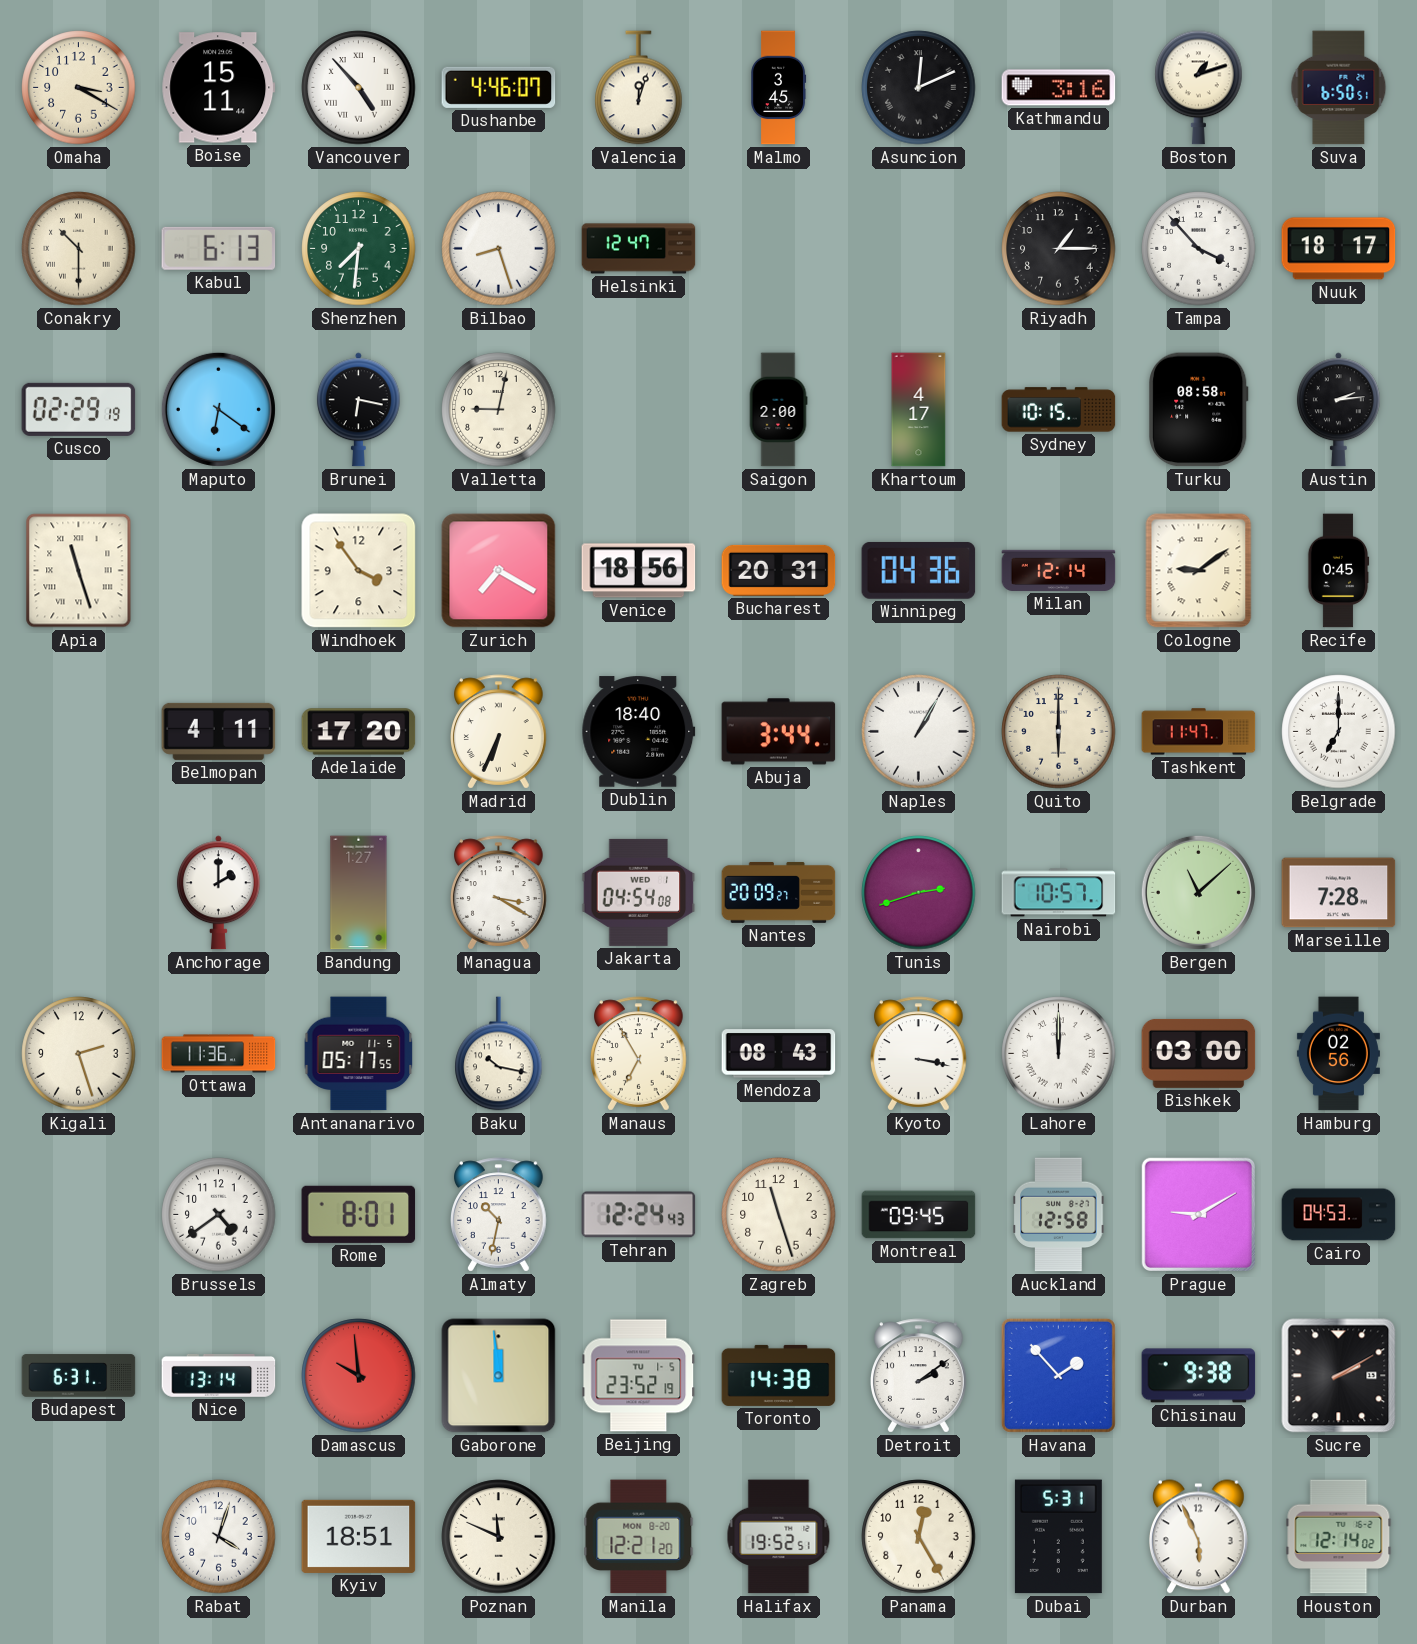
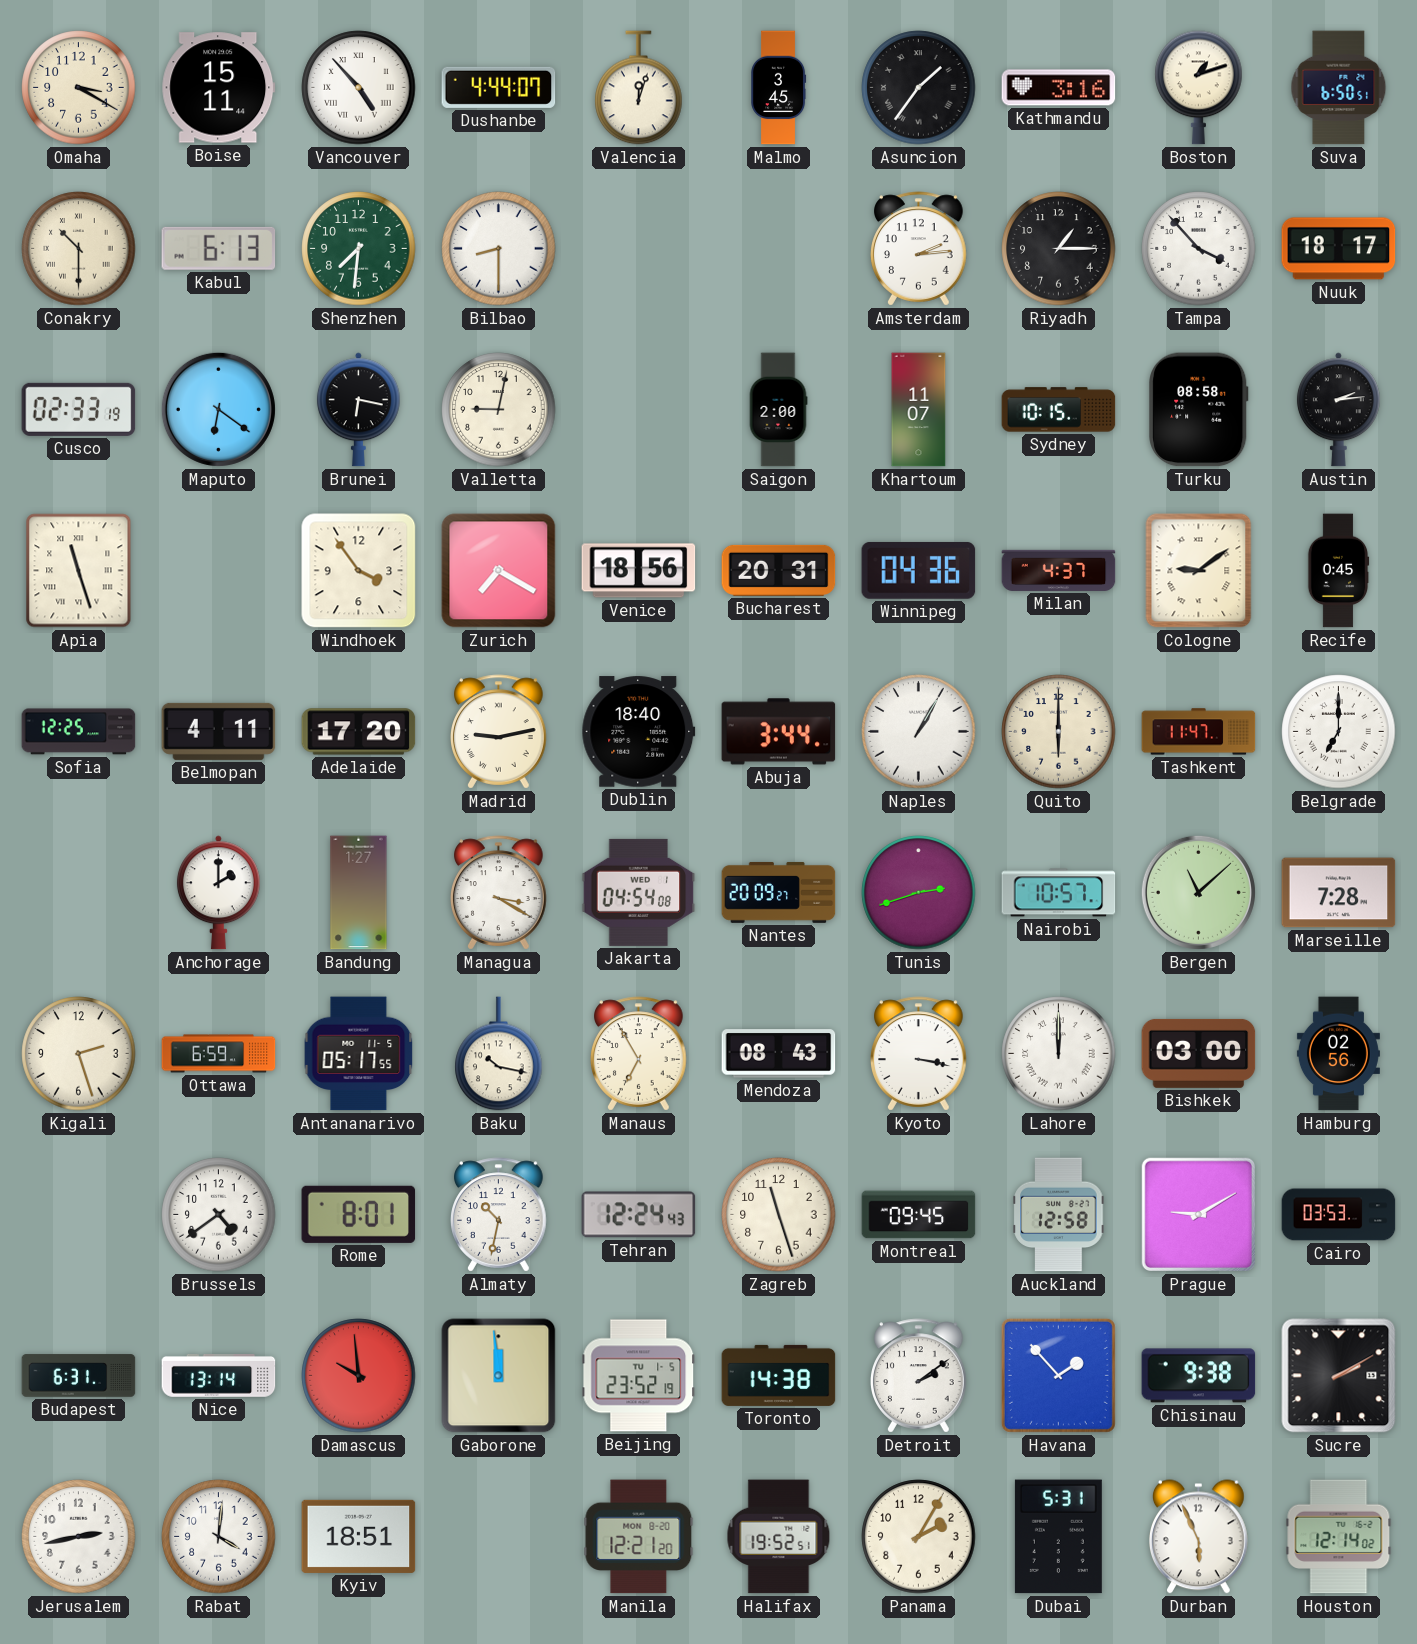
Dushanbe: 4:46 -> 4:44 (499, 87)
Asuncion: 12:11 -> 1:36 (919, 88)
Bilbao: 8:27 -> 8:30 (499, 249)
Helsinki: 12:47 -> none (639, 249)
Amsterdam: none -> 2:14 (919, 249)
Cusco: 02:29 -> 02:33 (79, 409)
Khartoum: 4:17 -> 11:07 (919, 410)
Milan: 12:14 -> 4:37 (1059, 570)
Sofia: none -> 12:25 (79, 732)
Madrid: 6:34 -> 9:13 (499, 732)
Ottawa: 11:36 -> 6:59 (219, 1054)
Cairo: 04:53 -> 03:53 (1339, 1215)
Jerusalem: none -> 2:43 (79, 1537)
Rabat: 4:03 -> 4:01 (219, 1537)
Poznan: 11:49 -> none (499, 1537)
Panama: 12:25 -> 2:05 (919, 1537)
